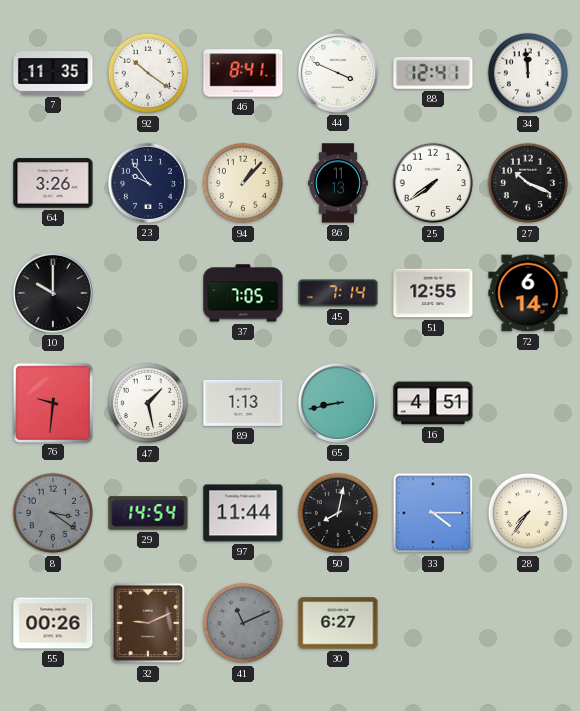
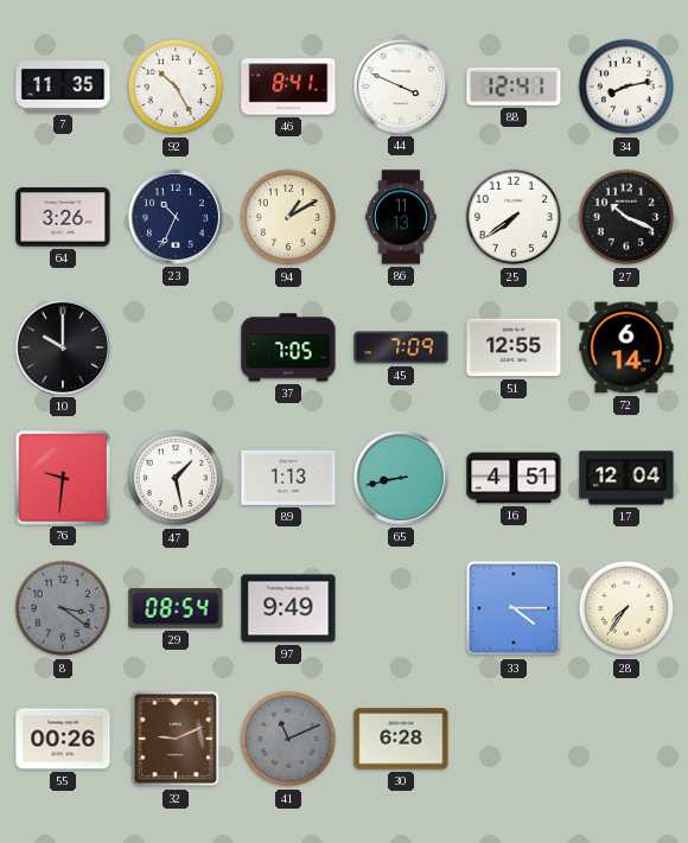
92: 10:21 -> 10:25 (176, 87)
34: 11:59 -> 8:13 (626, 87)
23: 9:54 -> 10:34 (176, 217)
94: 1:07 -> 1:10 (288, 217)
45: 7:14 -> 7:09 (401, 347)
17: none -> 12:04 (626, 478)
29: 14:54 -> 08:54 (176, 608)
97: 11:44 -> 9:49 (288, 608)
50: 8:02 -> none (338, 513)
30: 6:27 -> 6:28 (401, 739)
